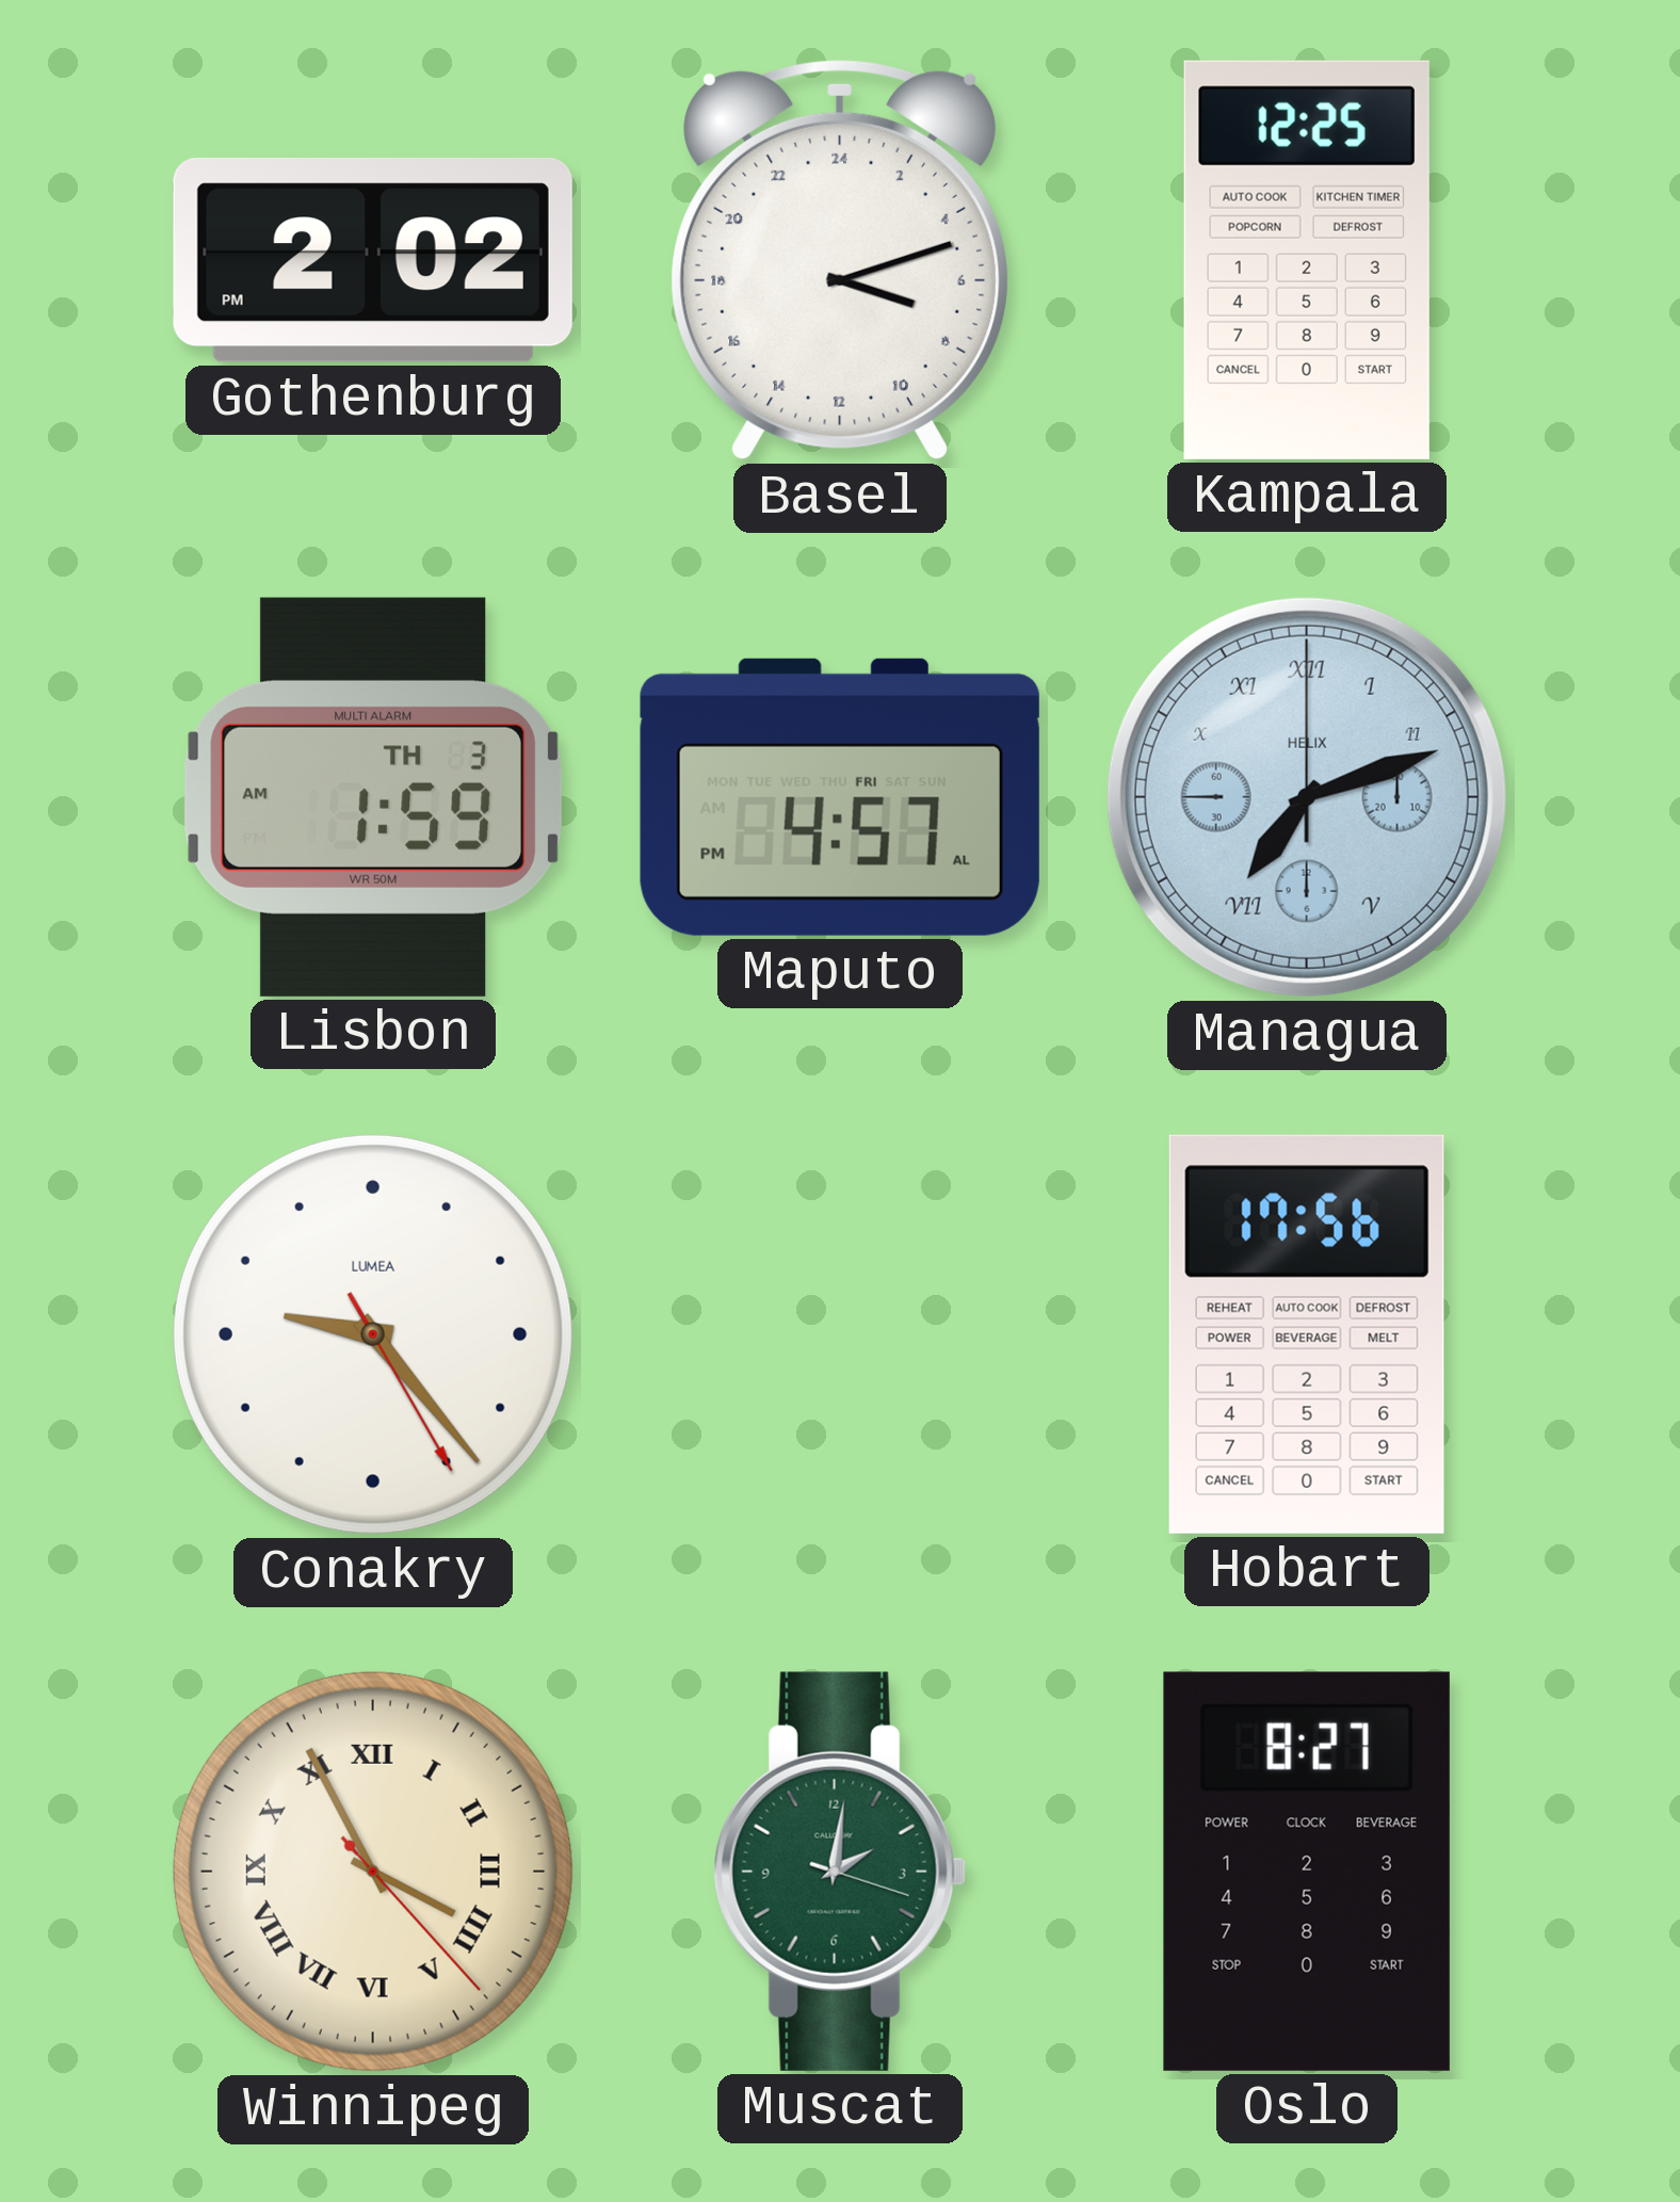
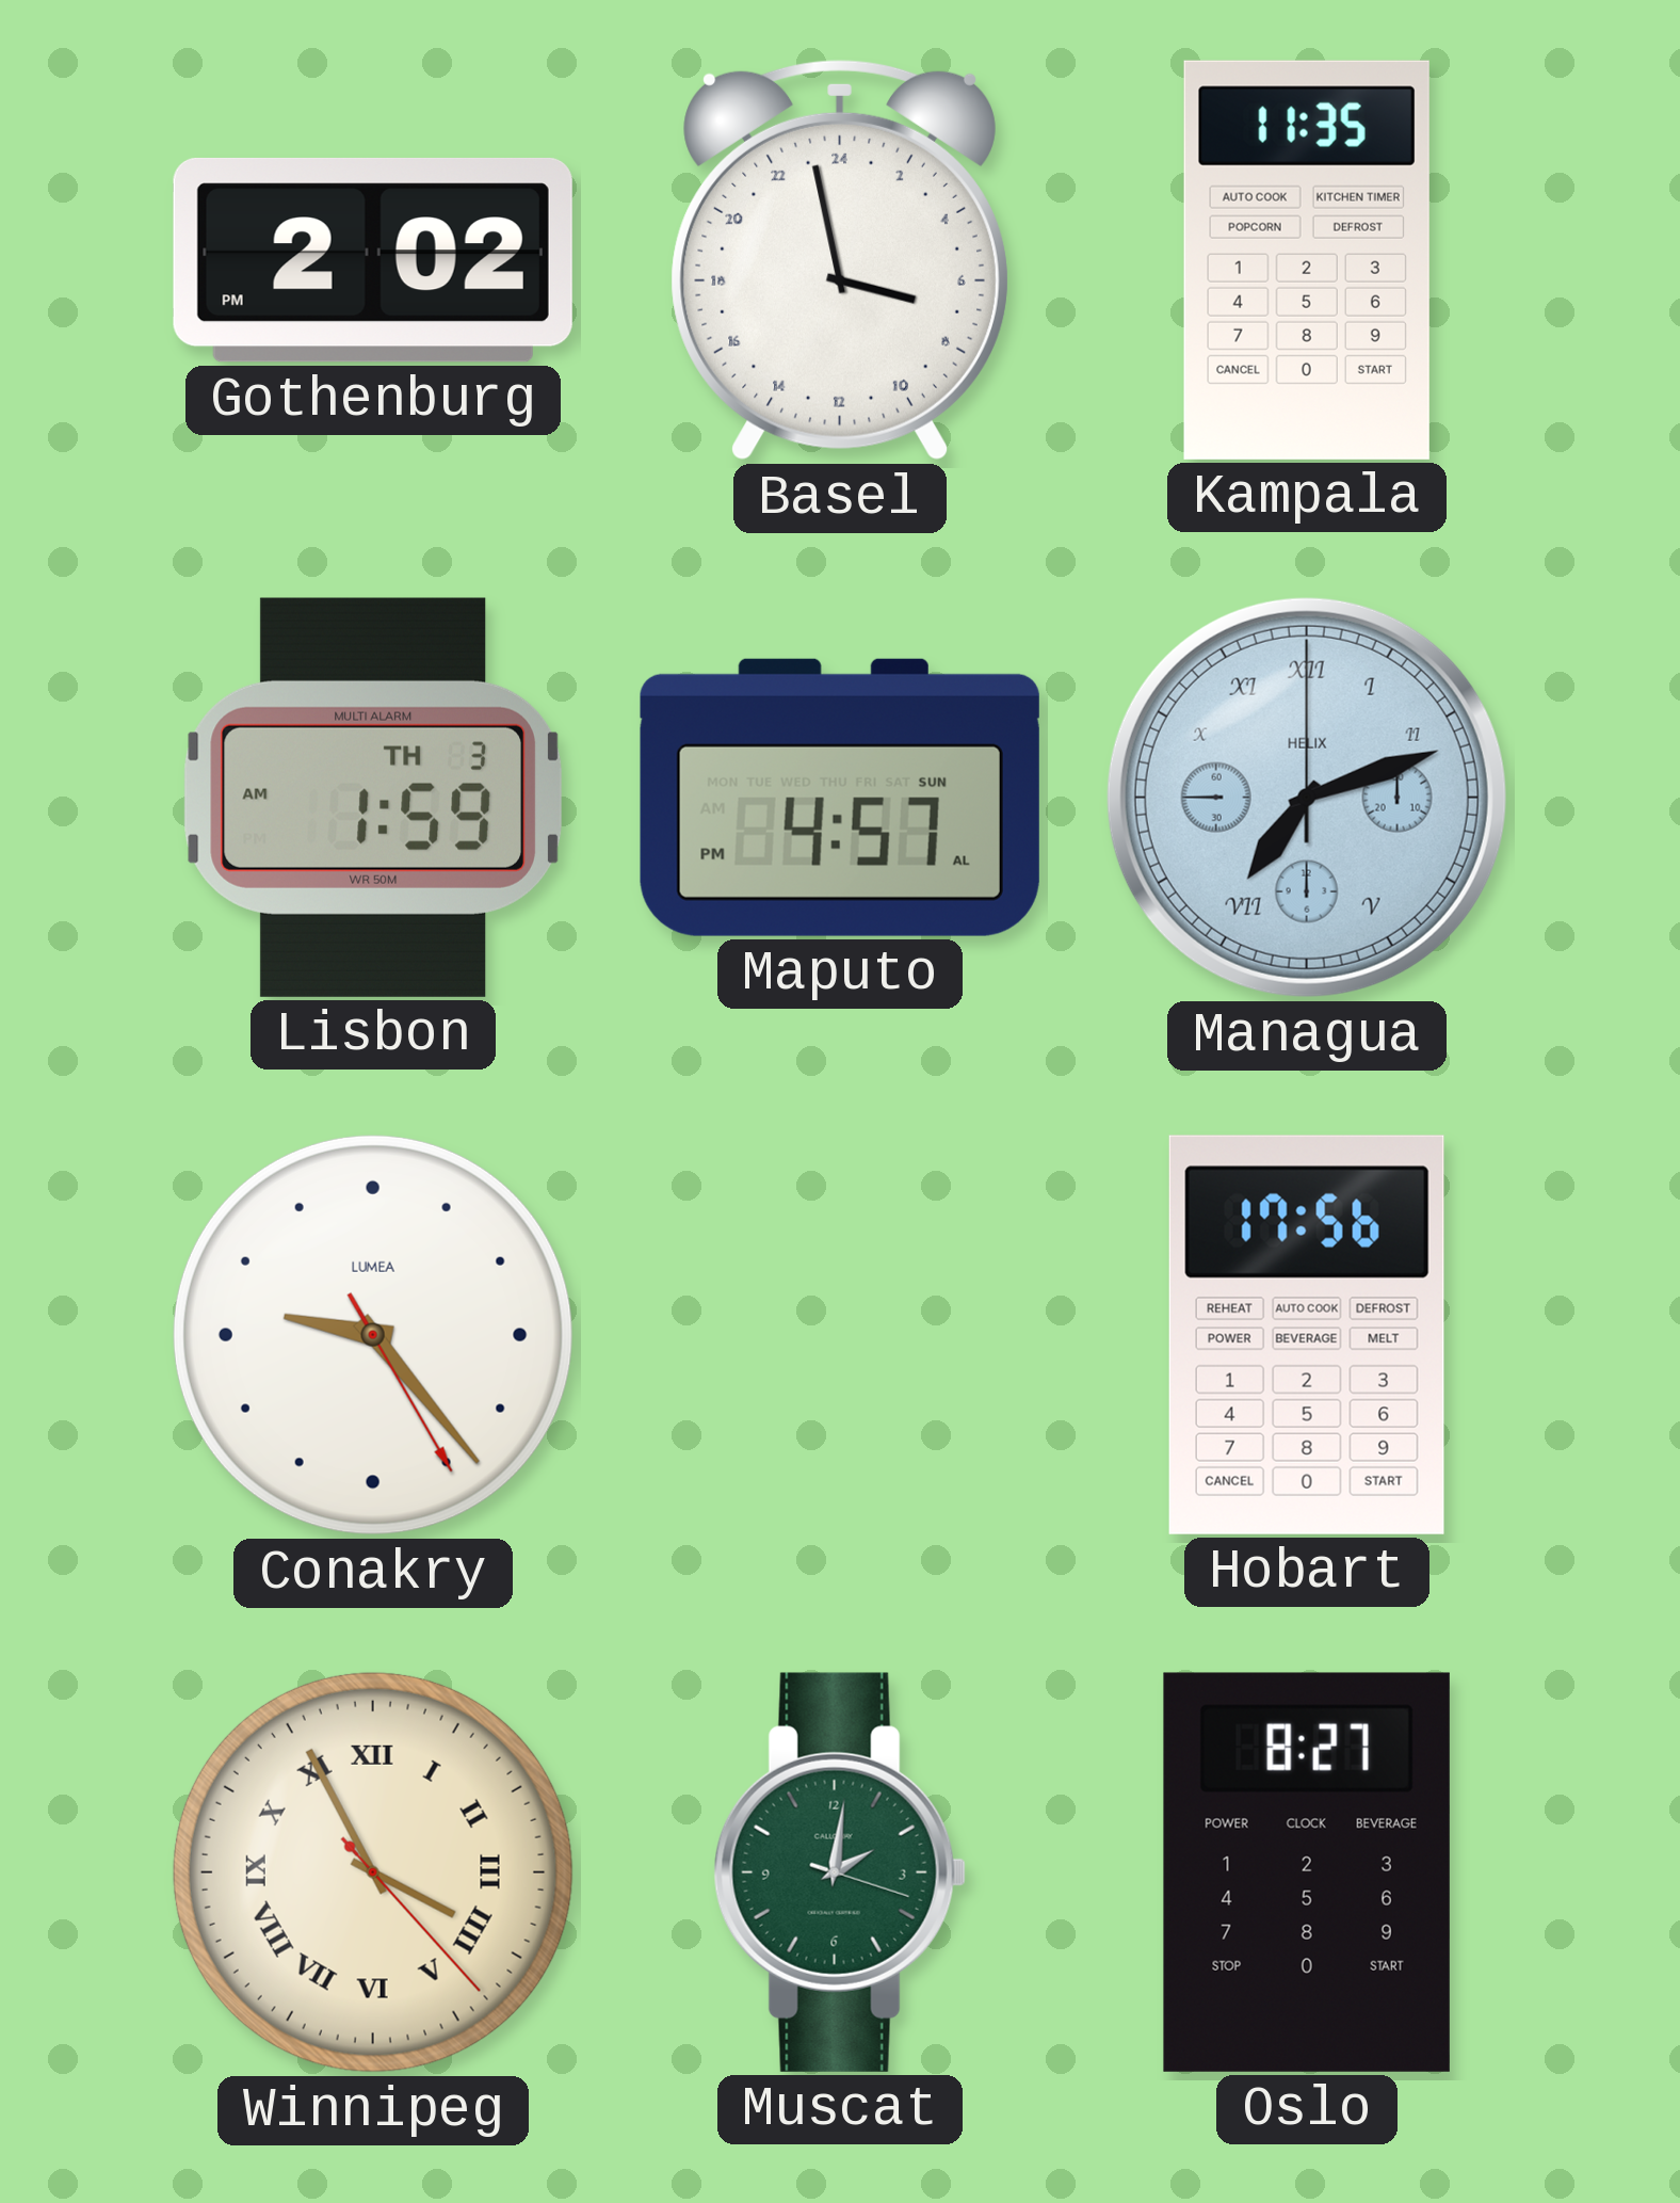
Basel: 7:12 -> 6:58 (840, 260)
Kampala: 12:25 -> 11:35 (1307, 260)
Maputo date: FRI -> SUN (840, 798)
